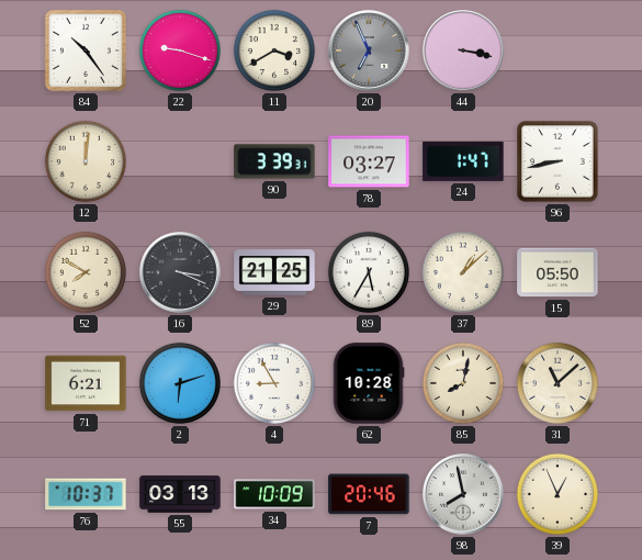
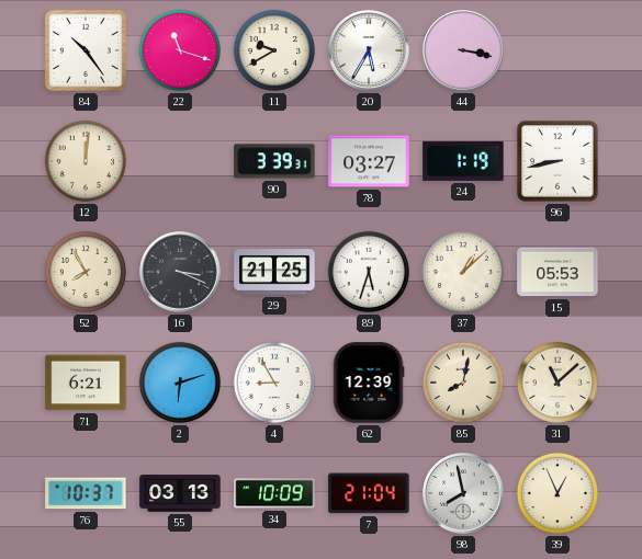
22: 9:18 -> 11:18 (180, 50)
11: 3:40 -> 9:40 (274, 50)
20: 6:56 -> 5:35 (369, 50)
20 dial: grey -> white (369, 50)
24: 1:47 -> 1:19 (463, 161)
52: 7:50 -> 7:55 (86, 272)
89: 5:35 -> 5:33 (369, 272)
15: 05:50 -> 05:53 (557, 272)
62: 10:28 -> 12:39 (369, 383)
7: 20:46 -> 21:04 (369, 493)
